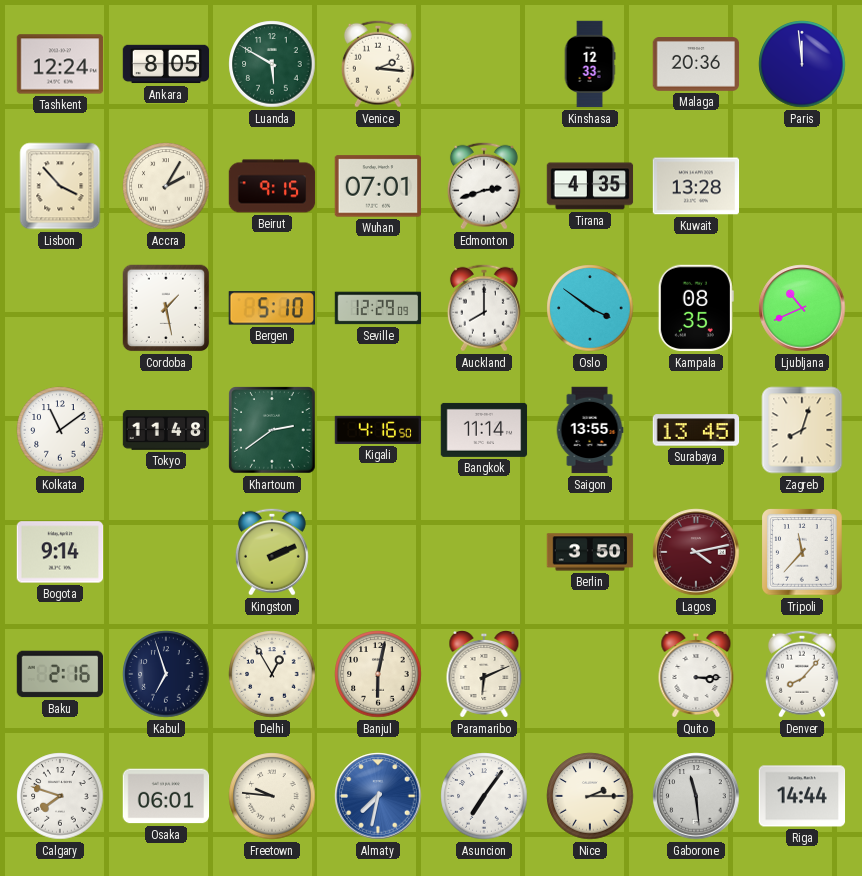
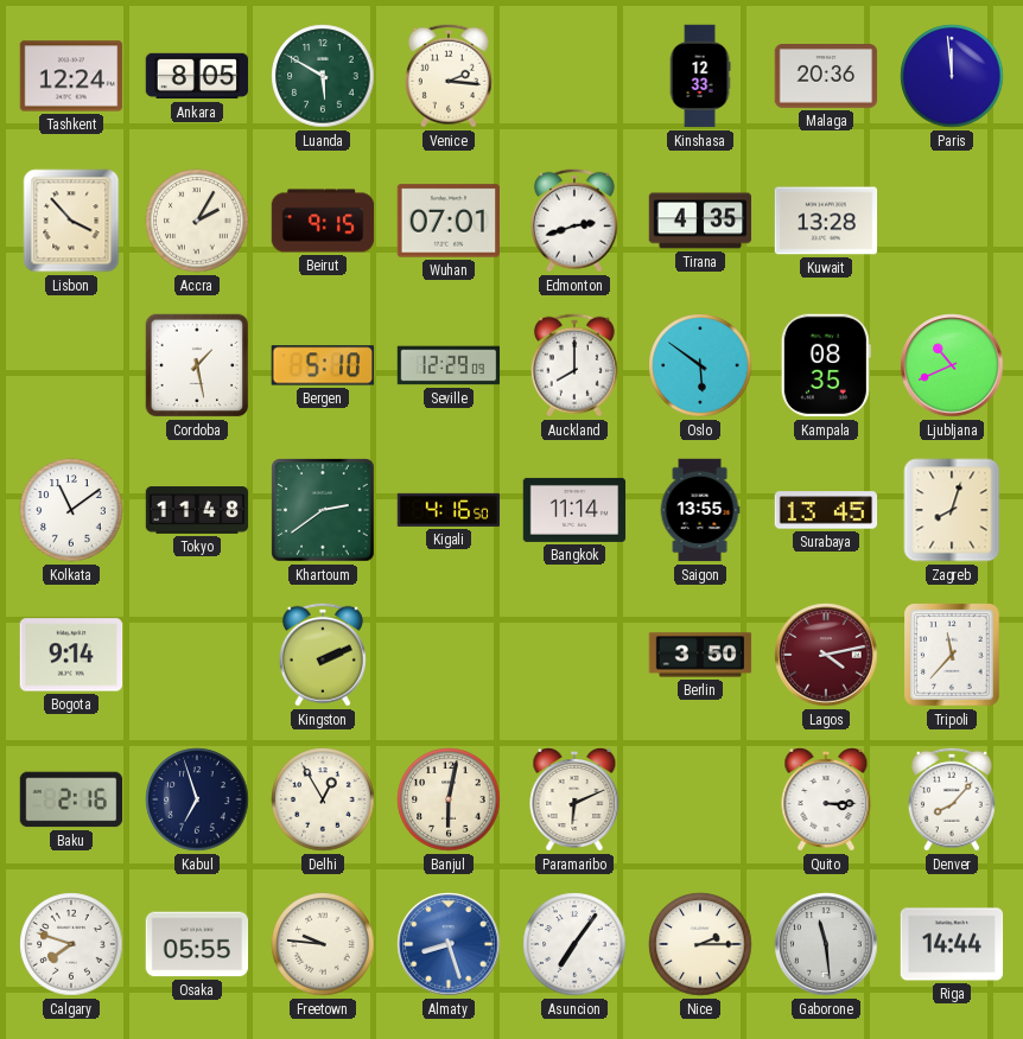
Oslo: 3:51 -> 5:51 (700, 365)
Osaka: 06:01 -> 05:55 (197, 944)
Almaty: 7:32 -> 8:27 (449, 944)
